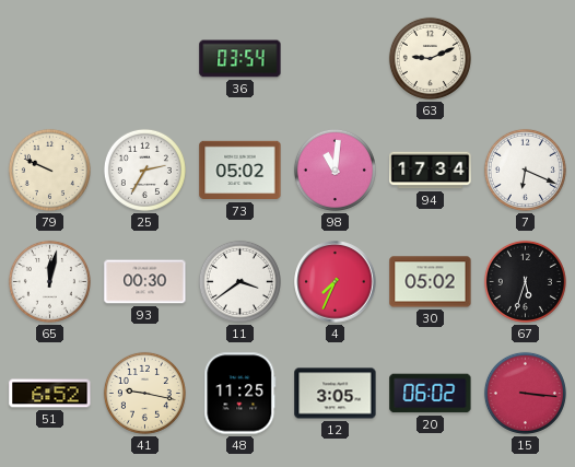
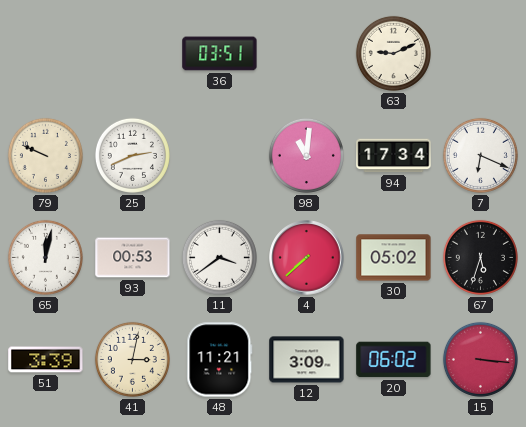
36: 03:54 -> 03:51 (220, 54)
25: 2:35 -> 2:41 (132, 155)
73: 05:02 -> none (240, 171)
93: 00:30 -> 00:53 (133, 258)
4: 7:34 -> 7:38 (307, 258)
51: 6:52 -> 3:39 (46, 360)
41: 9:17 -> 3:02 (132, 359)
48: 11:25 -> 11:21 (220, 360)
12: 3:05 -> 3:09 (307, 360)
